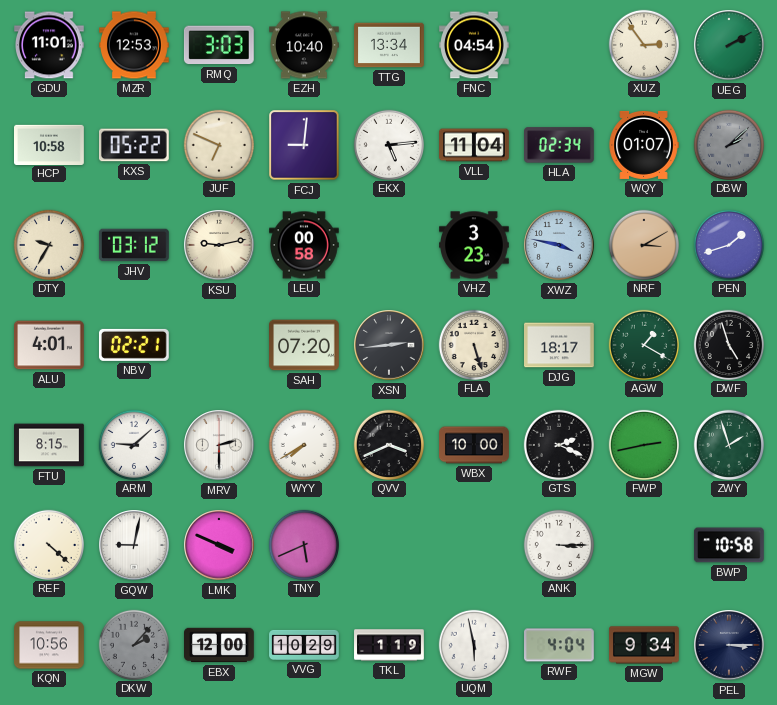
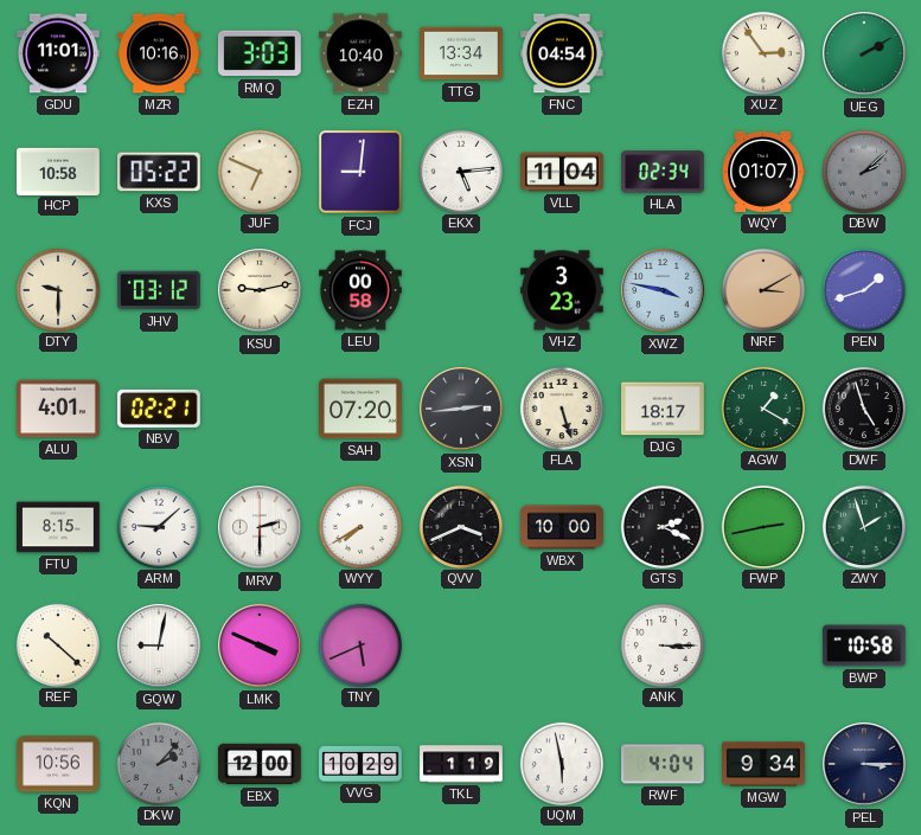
MZR: 12:53 -> 10:16 (160, 53)
DTY: 9:35 -> 9:30 (57, 289)
REF: 4:22 -> 10:22 (57, 644)
